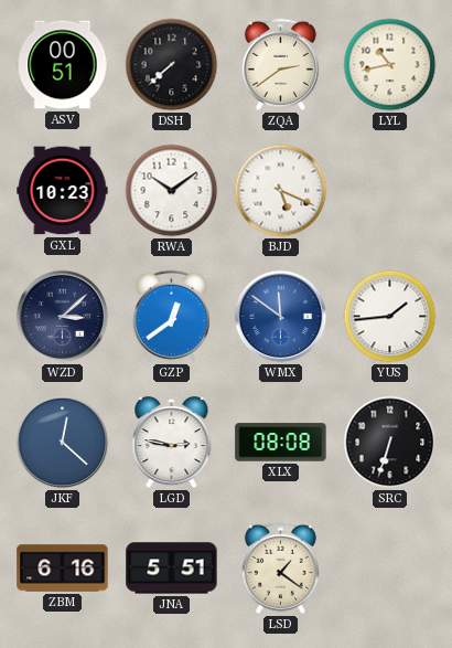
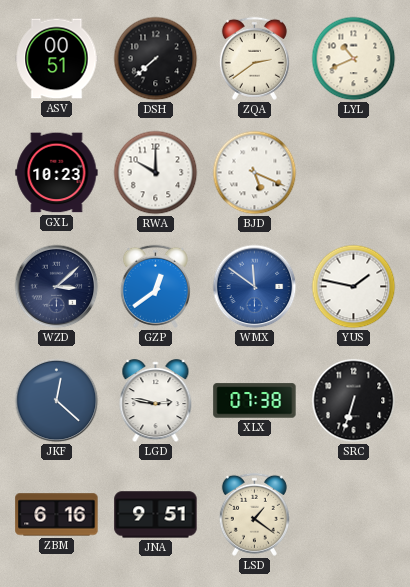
LYL: 10:43 -> 10:41 (354, 59)
RWA: 10:09 -> 10:00 (156, 173)
YUS: 1:44 -> 1:47 (354, 287)
XLX: 08:08 -> 07:38 (255, 401)
JNA: 5:51 -> 9:51 (156, 515)
